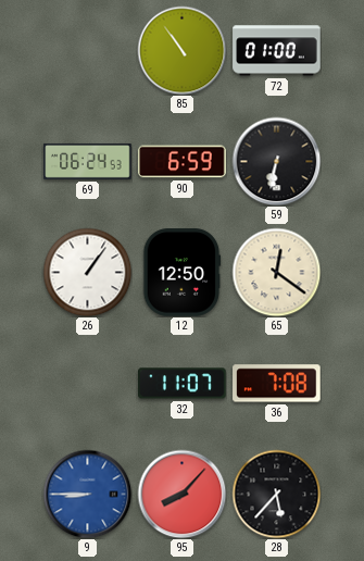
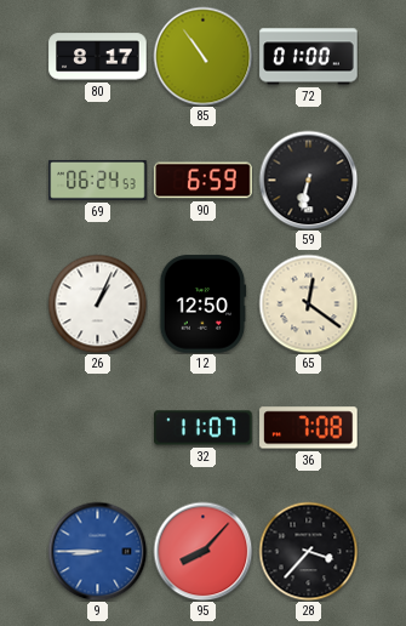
80: none -> 8:17 (98, 57)
26: 1:06 -> 1:04 (97, 303)
28: 5:37 -> 3:37 (308, 551)
